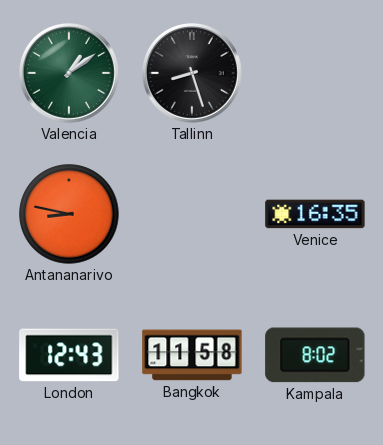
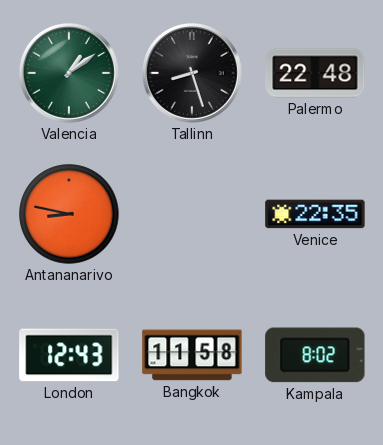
Palermo: none -> 22:48 (315, 73)
Venice: 16:35 -> 22:35 (315, 214)
